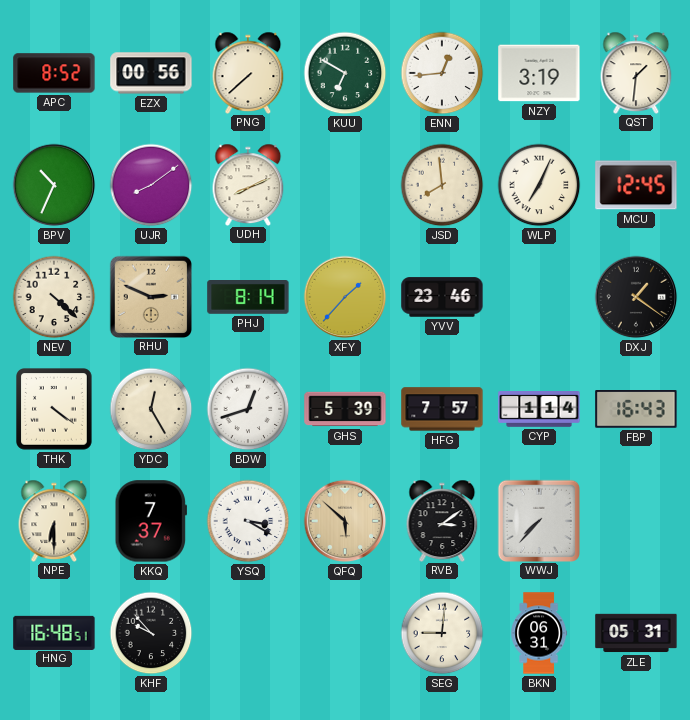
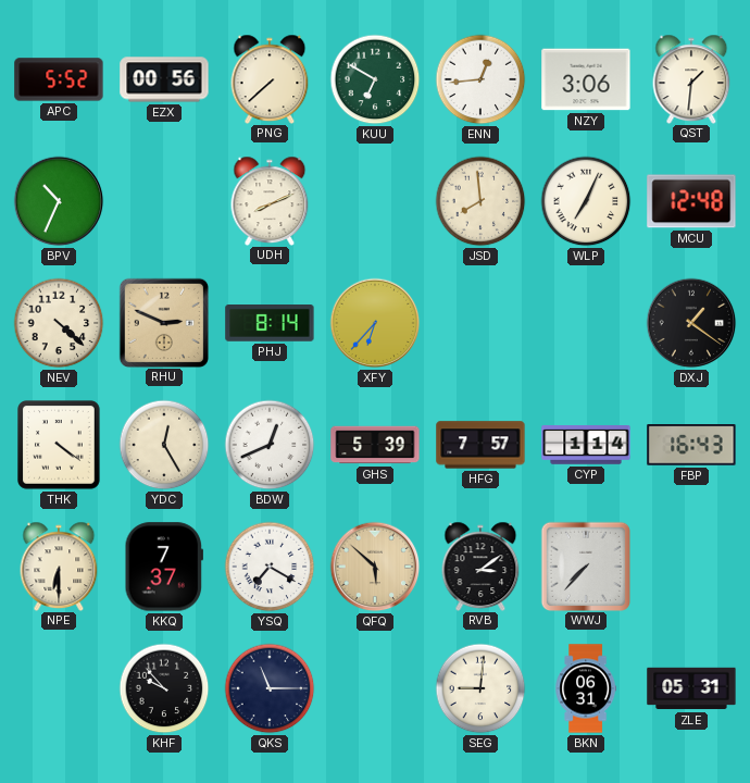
APC: 8:52 -> 5:52 (59, 79)
NZY: 3:19 -> 3:06 (586, 79)
UJR: 8:09 -> none (151, 185)
MCU: 12:45 -> 12:48 (691, 201)
XFY: 1:37 -> 6:37 (375, 323)
YVV: 23:46 -> none (442, 297)
BDW: 12:42 -> 12:41 (270, 445)
YSQ: 3:20 -> 7:20 (270, 567)
HNG: 16:48 -> none (54, 632)
QKS: none -> 11:15 (270, 688)
